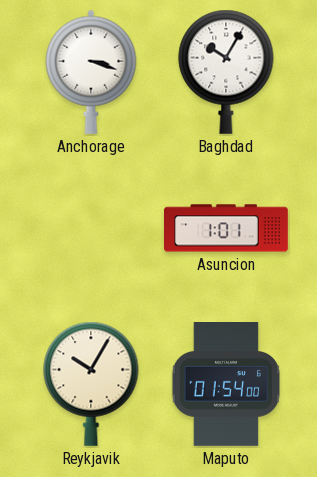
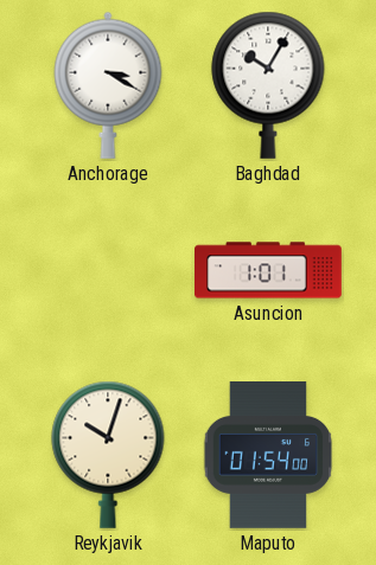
Anchorage: 3:18 -> 3:20 (108, 85)
Reykjavik: 10:05 -> 10:03 (108, 455)
